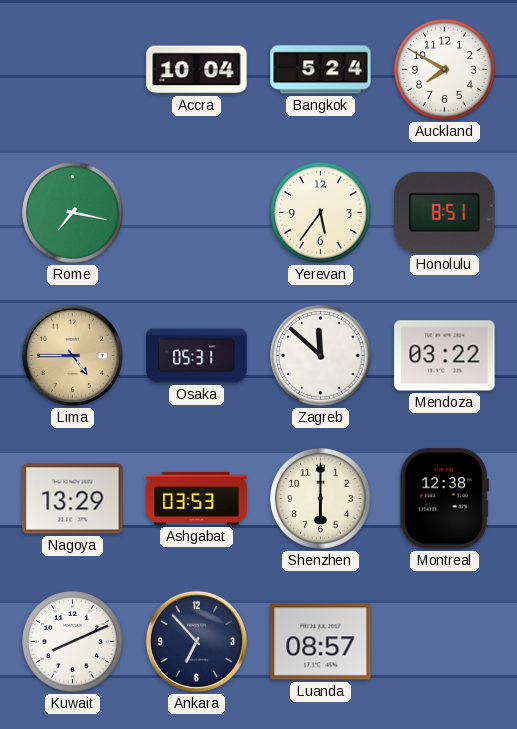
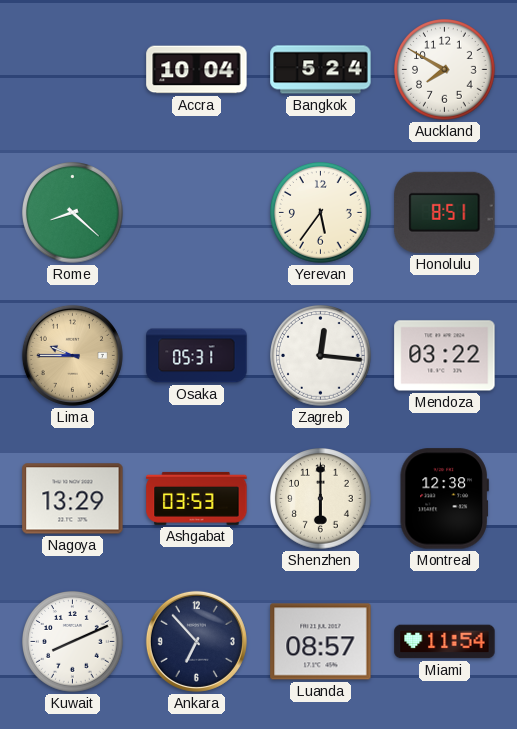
Rome: 7:17 -> 8:22 (73, 213)
Lima: 4:45 -> 9:45 (72, 355)
Zagreb: 11:52 -> 12:16 (321, 356)
Miami: none -> 11:54 (445, 642)
